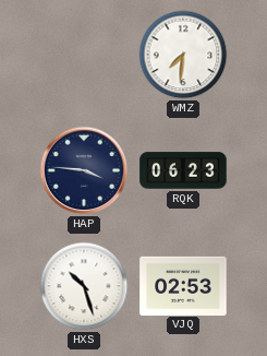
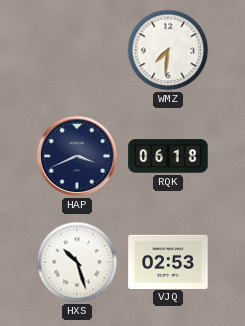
HAP: 3:46 -> 3:41 (77, 156)
RQK: 06:23 -> 06:18 (168, 156)
